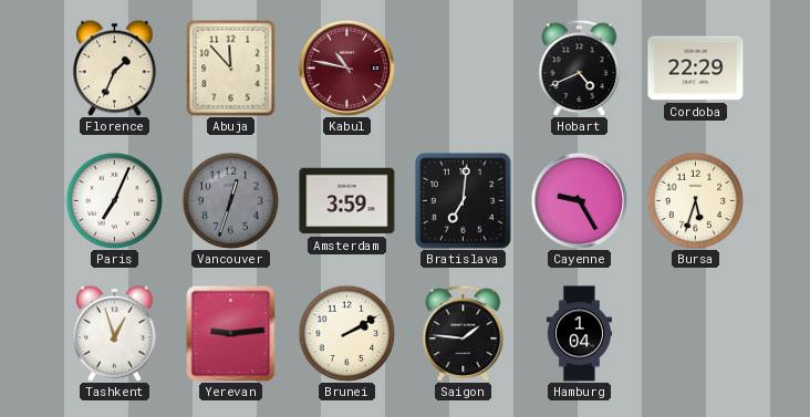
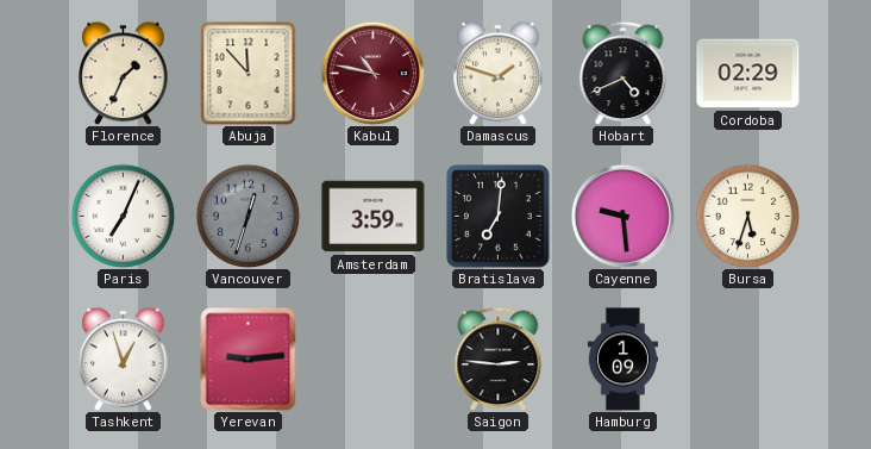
Damascus: none -> 1:48 (499, 73)
Cordoba: 22:29 -> 02:29 (748, 74)
Cayenne: 9:25 -> 9:29 (622, 216)
Brunei: 2:10 -> none (346, 333)
Saigon: 1:46 -> 2:46 (499, 358)
Hamburg: 1:04 -> 1:09 (622, 360)
